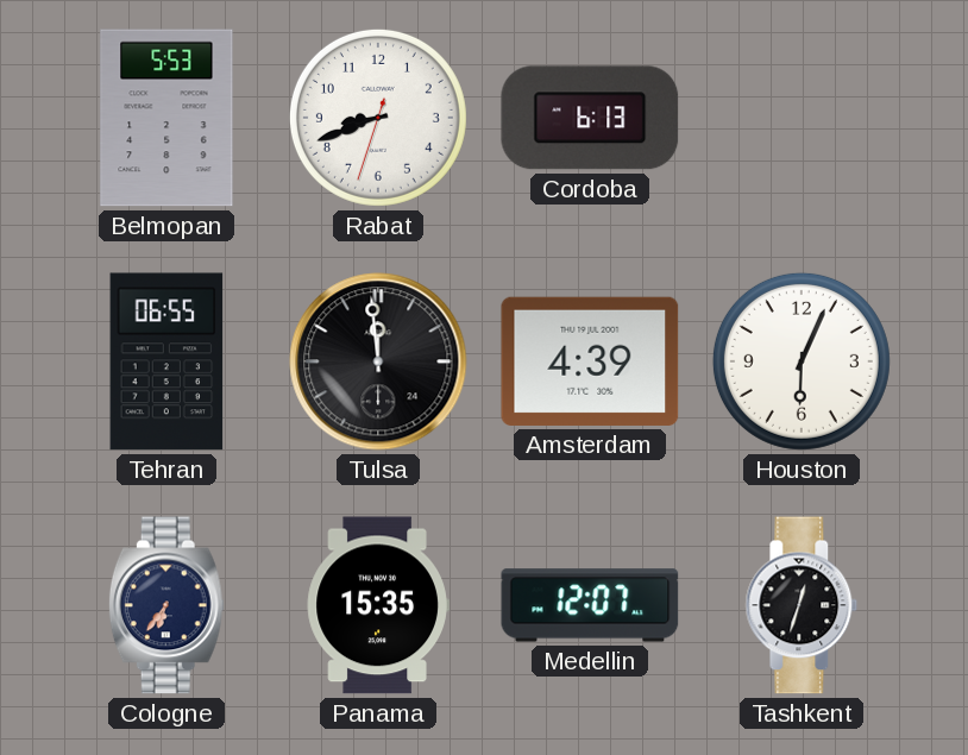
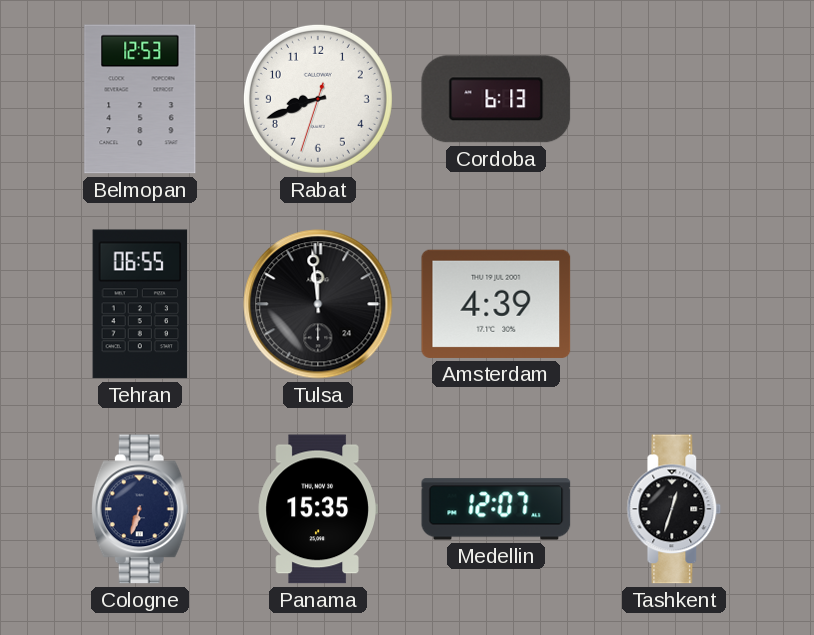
Belmopan: 5:53 -> 12:53 (140, 99)
Houston: 6:04 -> none (802, 361)
Cologne: 6:36 -> 6:33 (140, 509)
